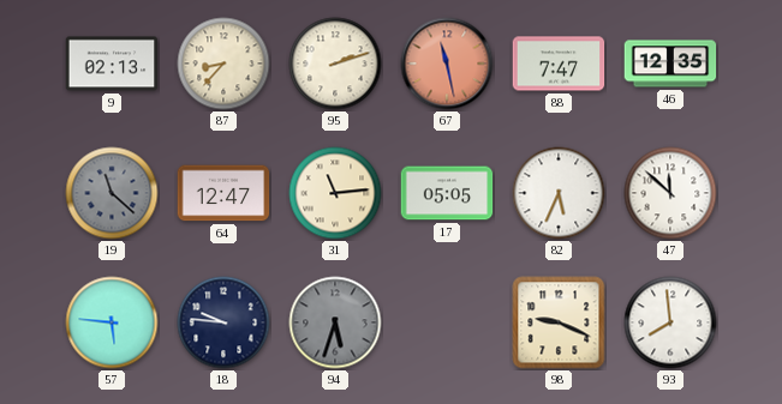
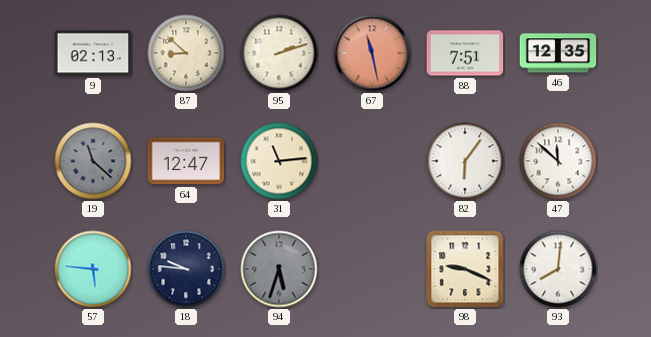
87: 8:37 -> 8:52 (186, 53)
88: 7:47 -> 7:51 (465, 53)
17: 05:05 -> none (447, 193)
82: 5:34 -> 6:06 (465, 161)
93: 7:59 -> 8:01 (558, 269)
